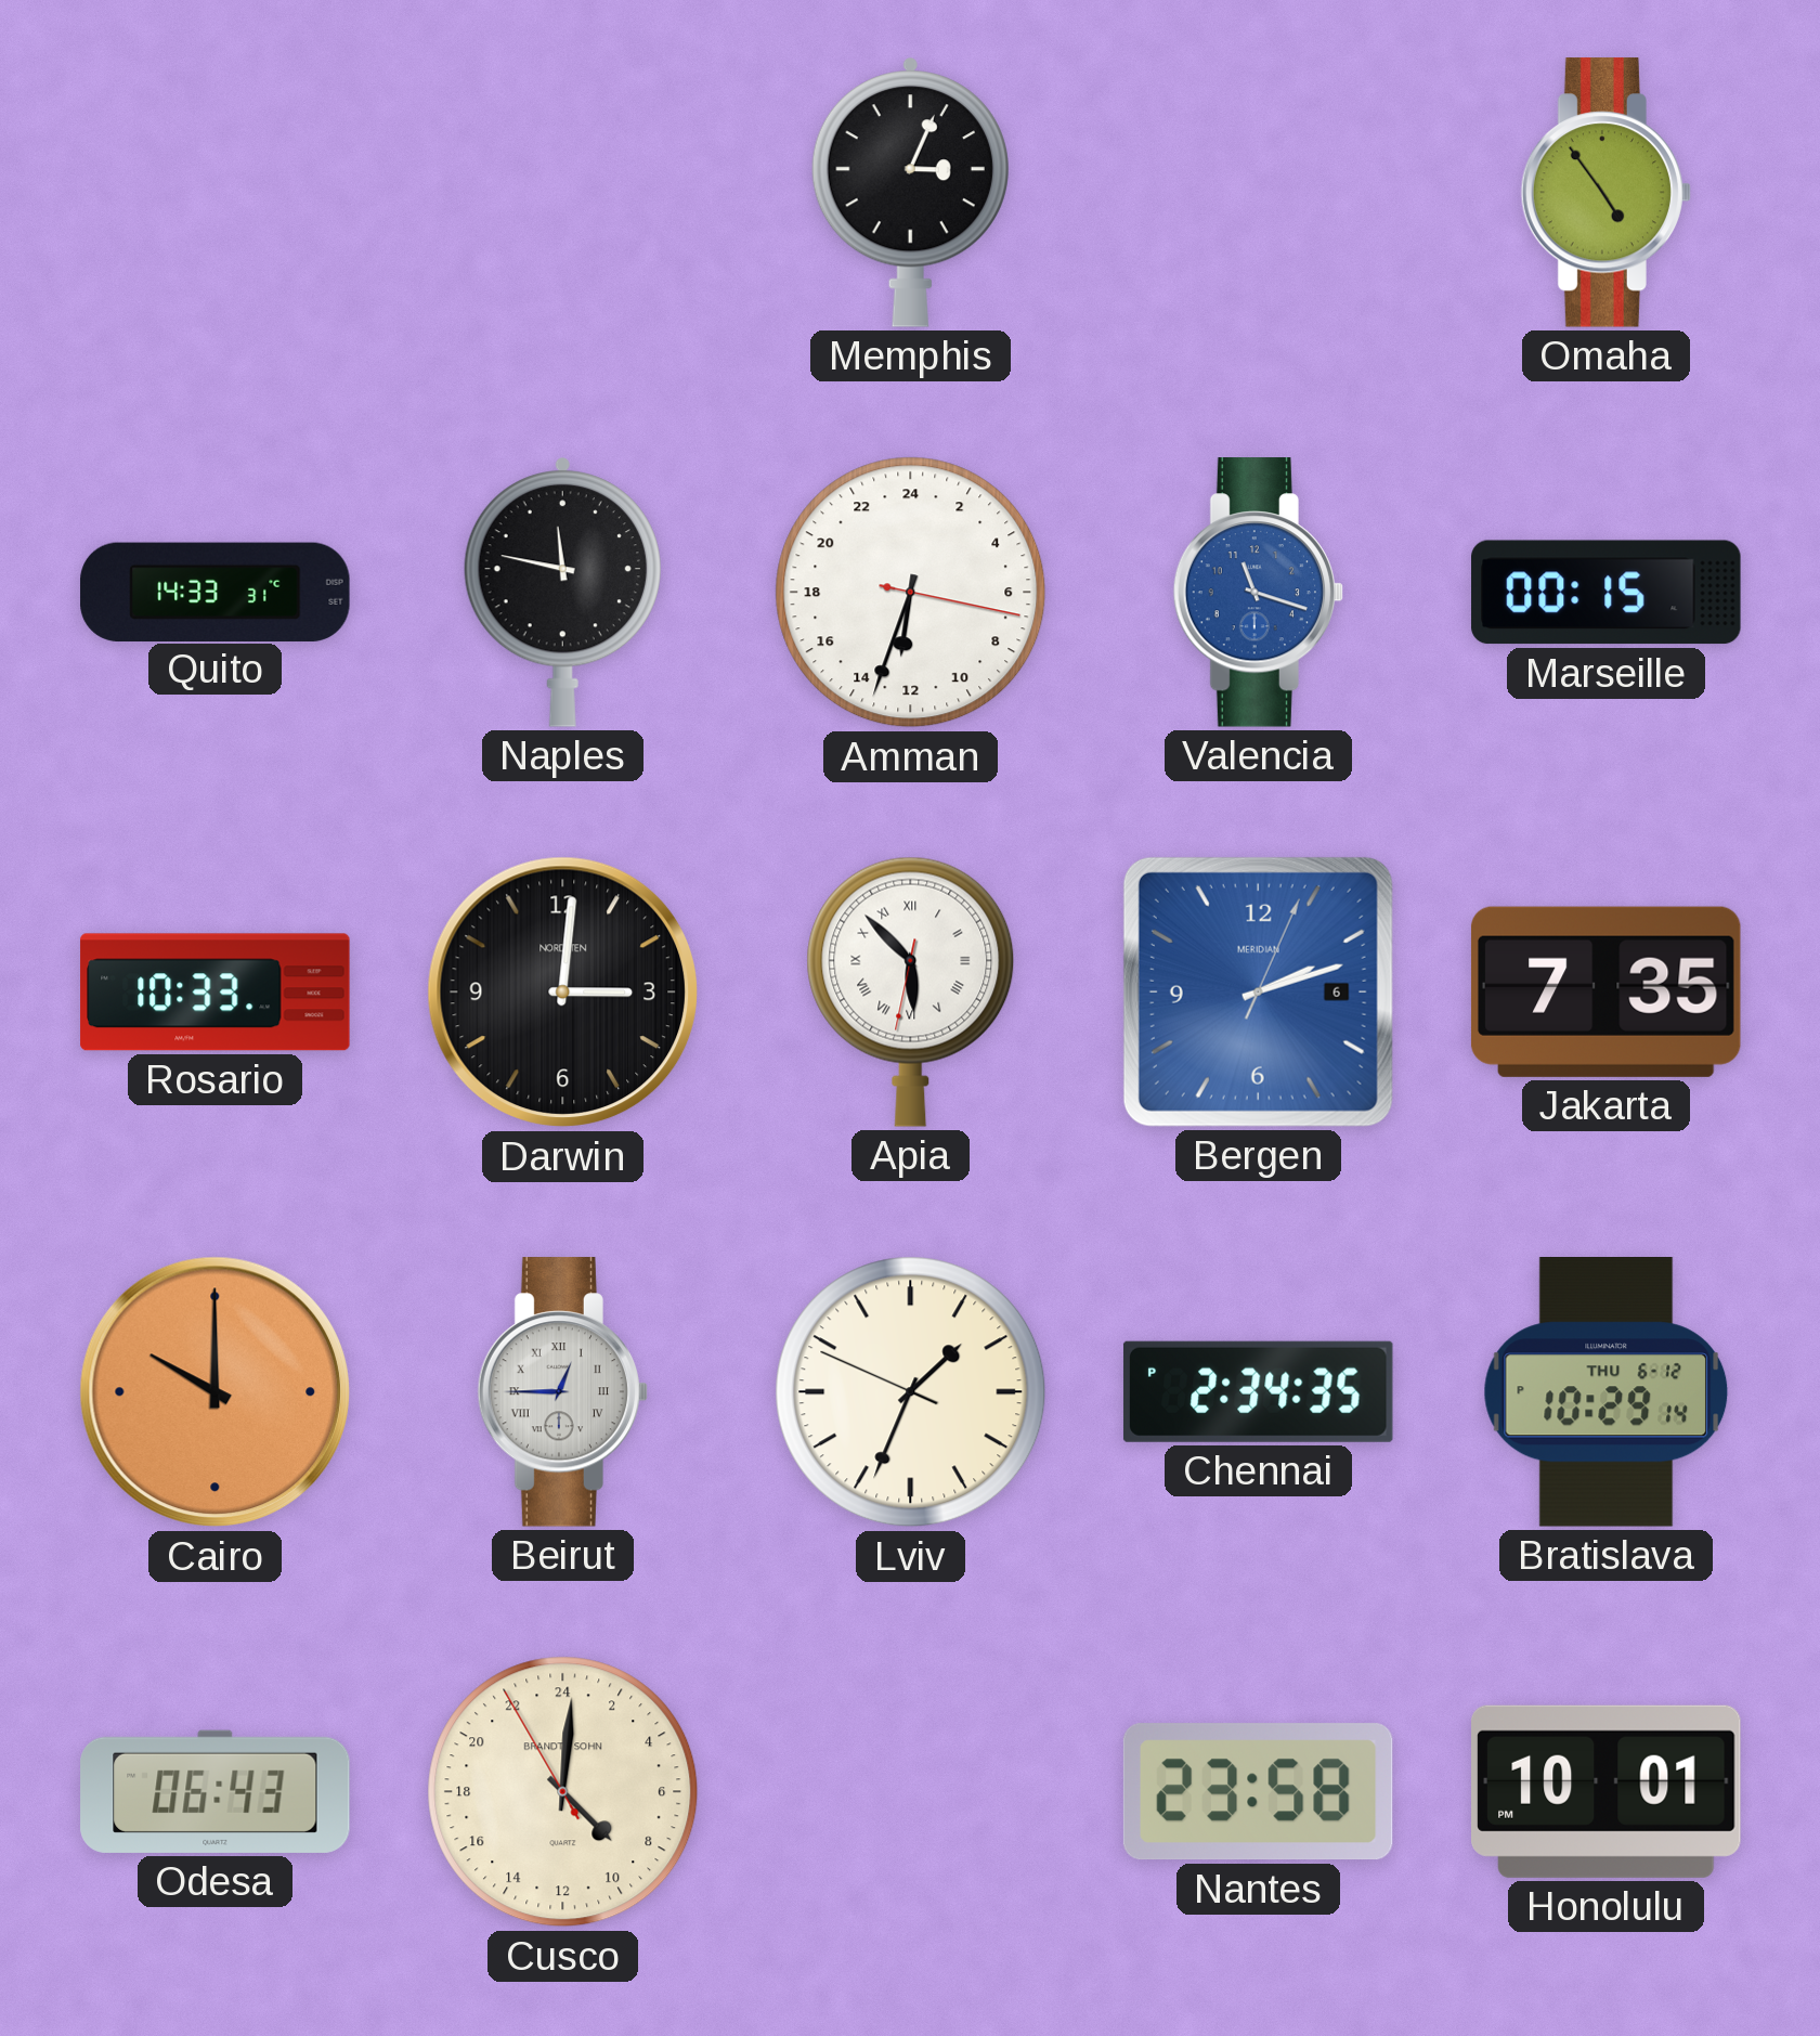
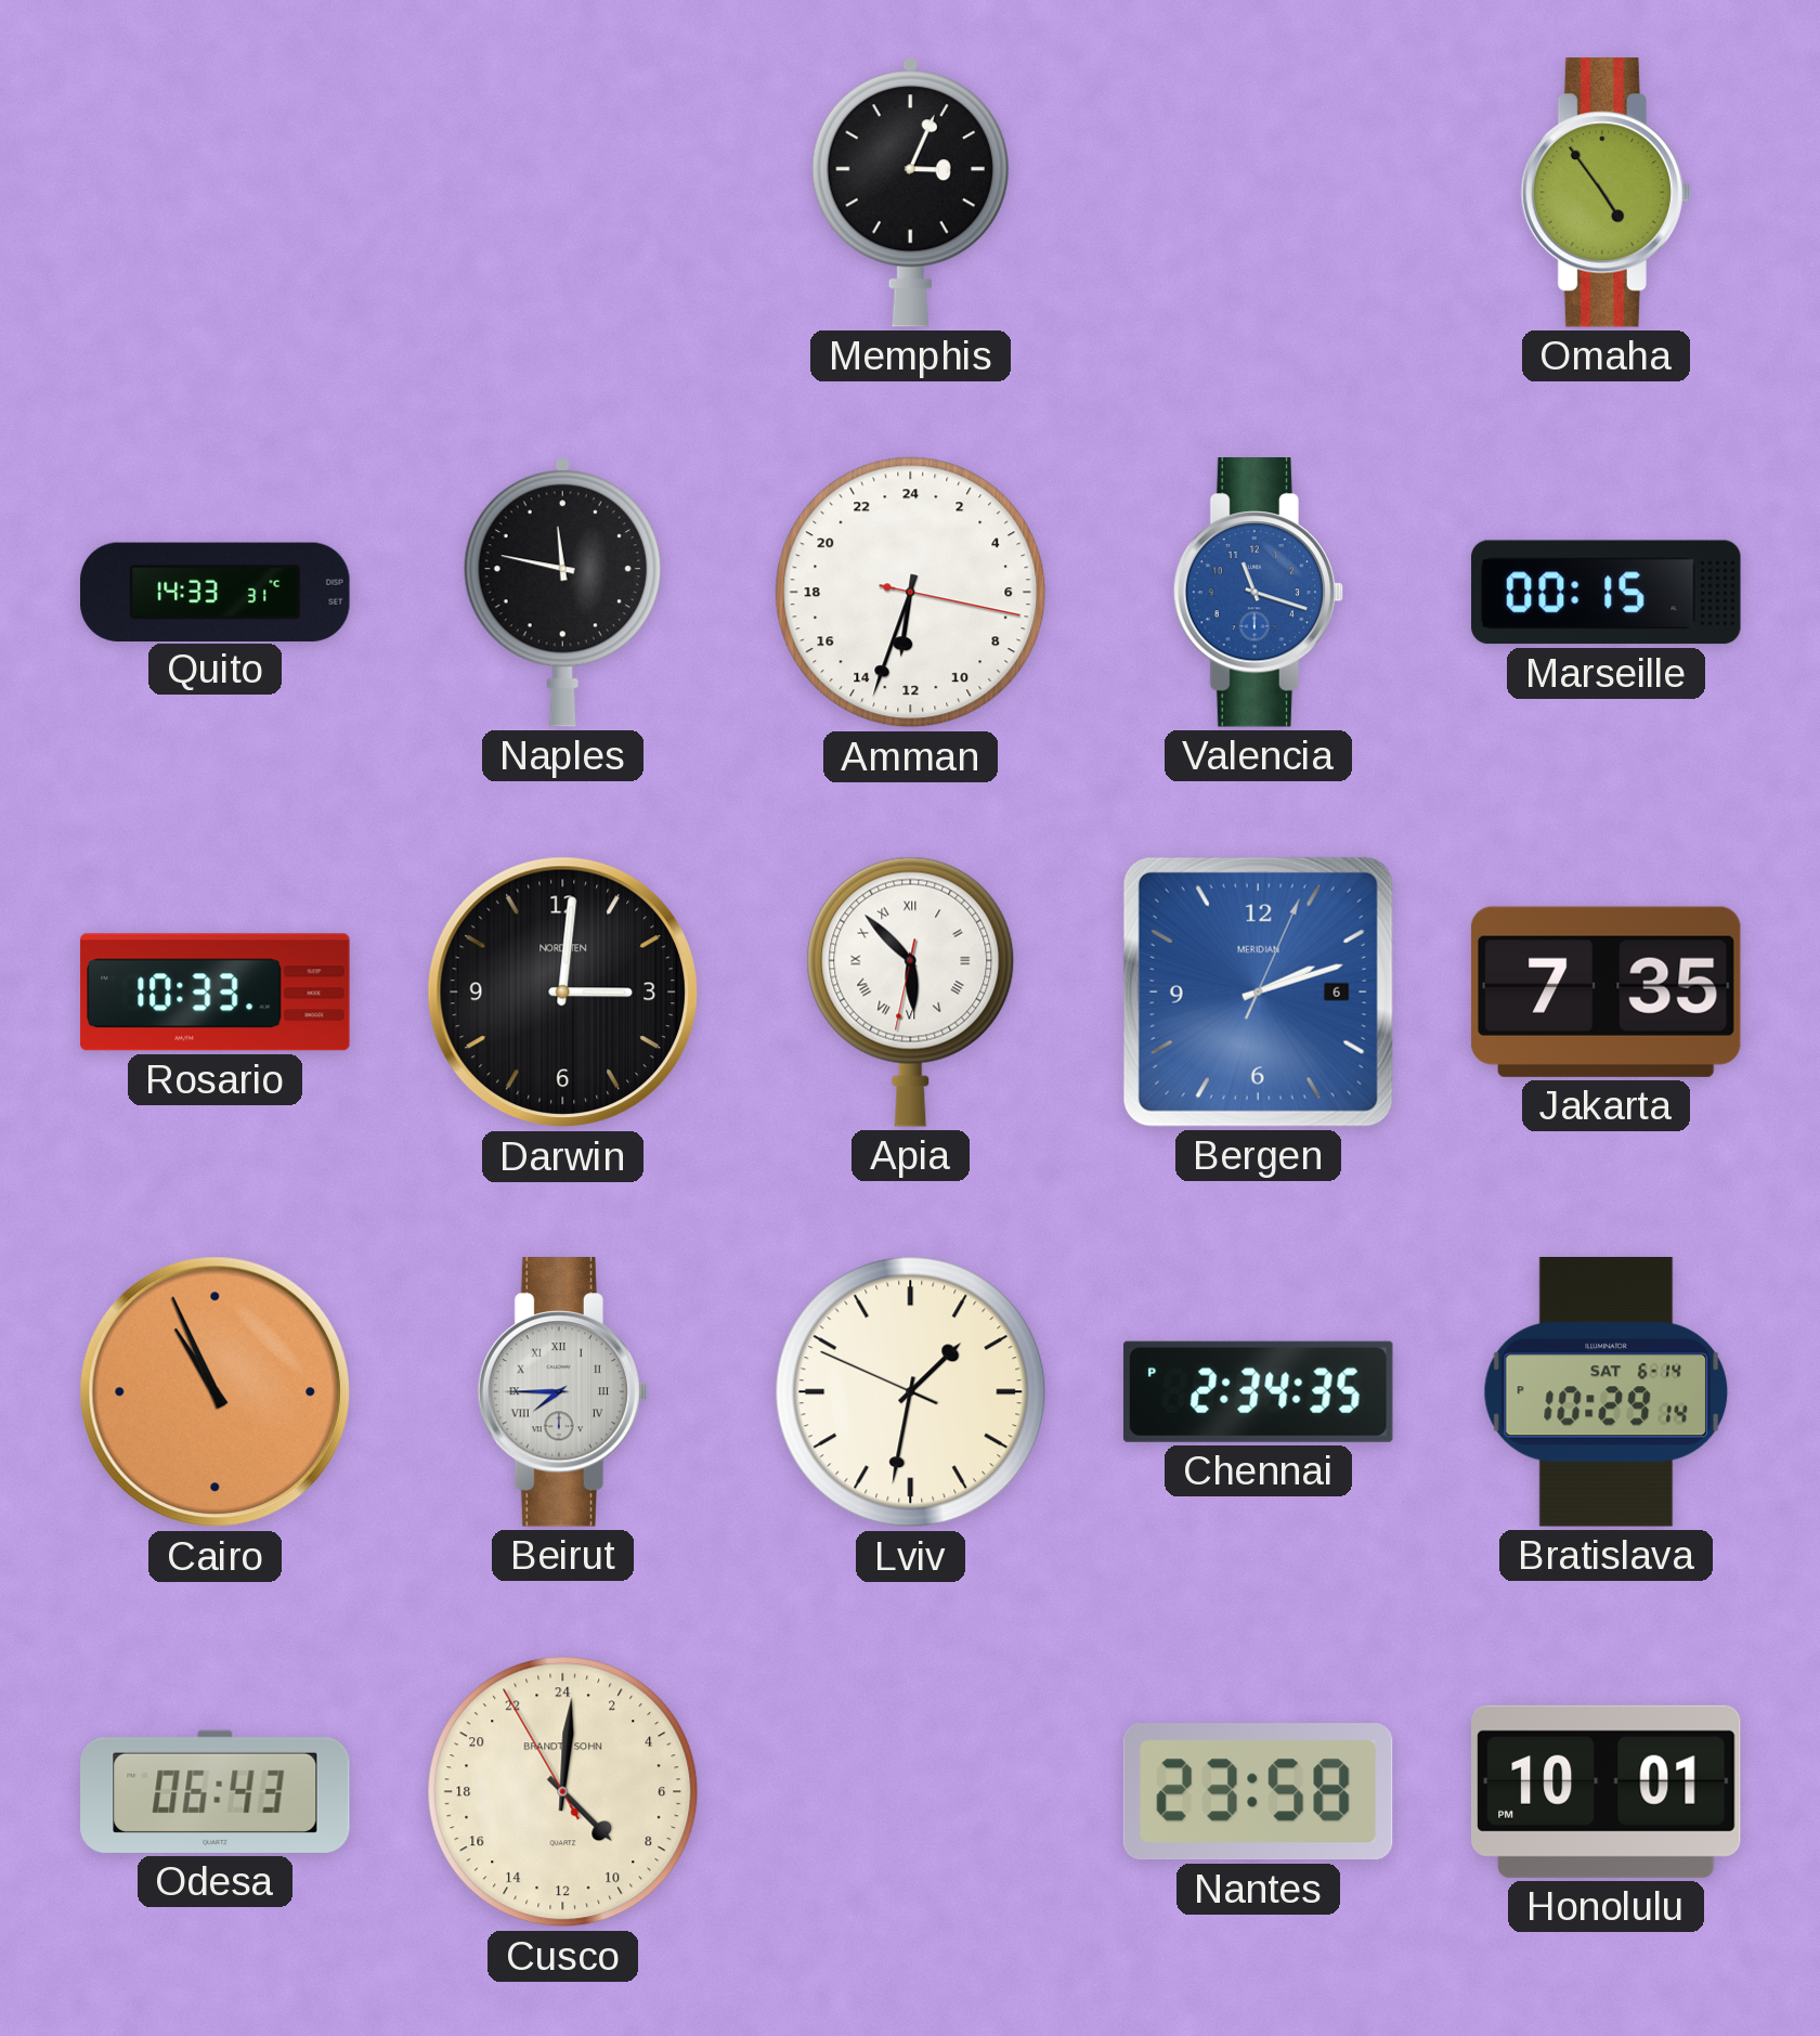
Cairo: 10:00 -> 10:56 (216, 1392)
Beirut: 12:45 -> 7:45 (563, 1392)
Lviv: 1:33 -> 1:31 (911, 1392)
Bratislava date: THU 6-12 -> SAT 6-14 (1607, 1392)
